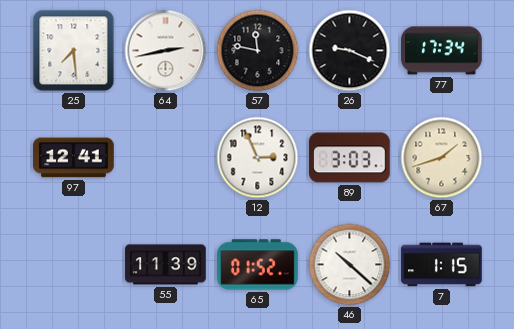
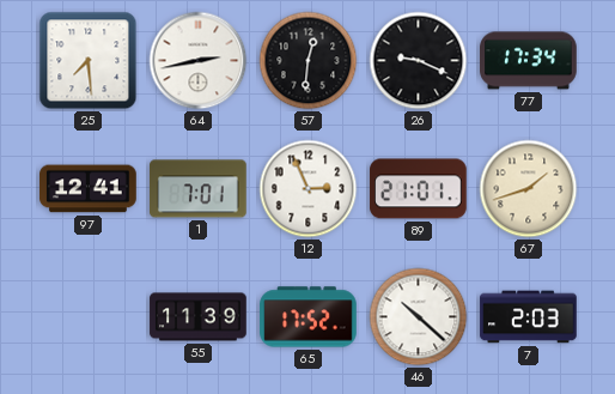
57: 11:47 -> 12:31 (309, 61)
1: none -> 7:01 (199, 189)
89: 3:03 -> 21:01 (419, 189)
65: 01:52 -> 17:52 (309, 317)
7: 1:15 -> 2:03 (529, 317)
